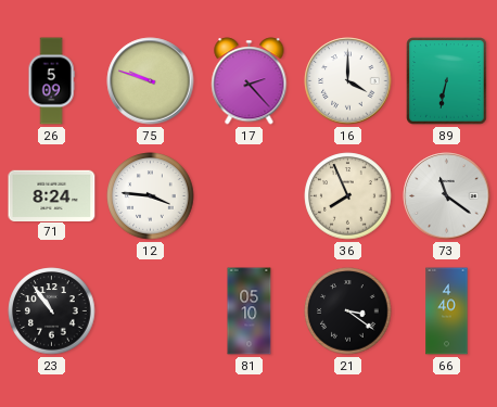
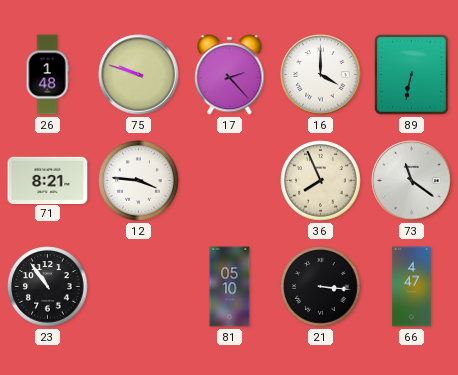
26: 5:09 -> 1:48 (47, 75)
71: 8:24 -> 8:21 (48, 180)
21: 3:21 -> 3:16 (321, 287)
66: 4:40 -> 4:47 (412, 287)
